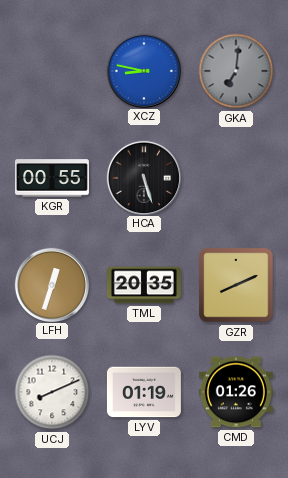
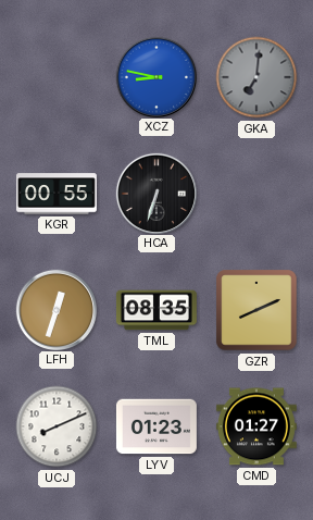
HCA: 5:27 -> 6:33 (155, 193)
TML: 20:35 -> 08:35 (156, 310)
LYV: 01:19 -> 01:23 (156, 426)
CMD: 01:26 -> 01:27 (256, 426)
